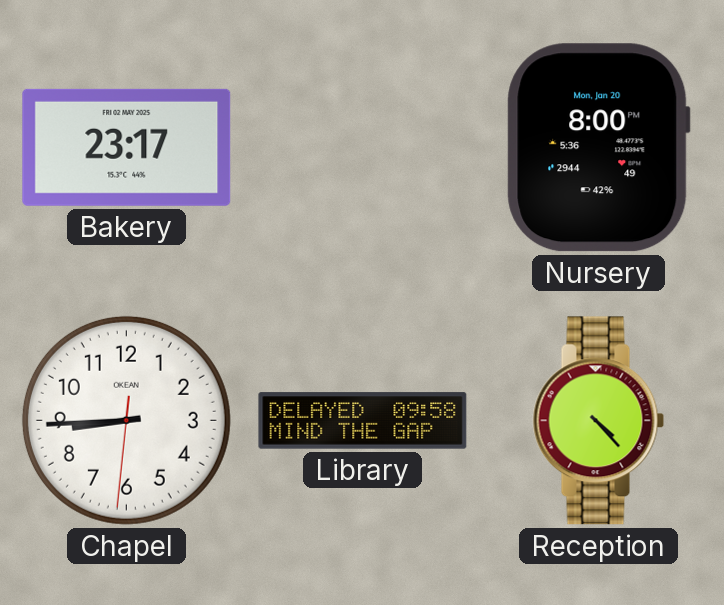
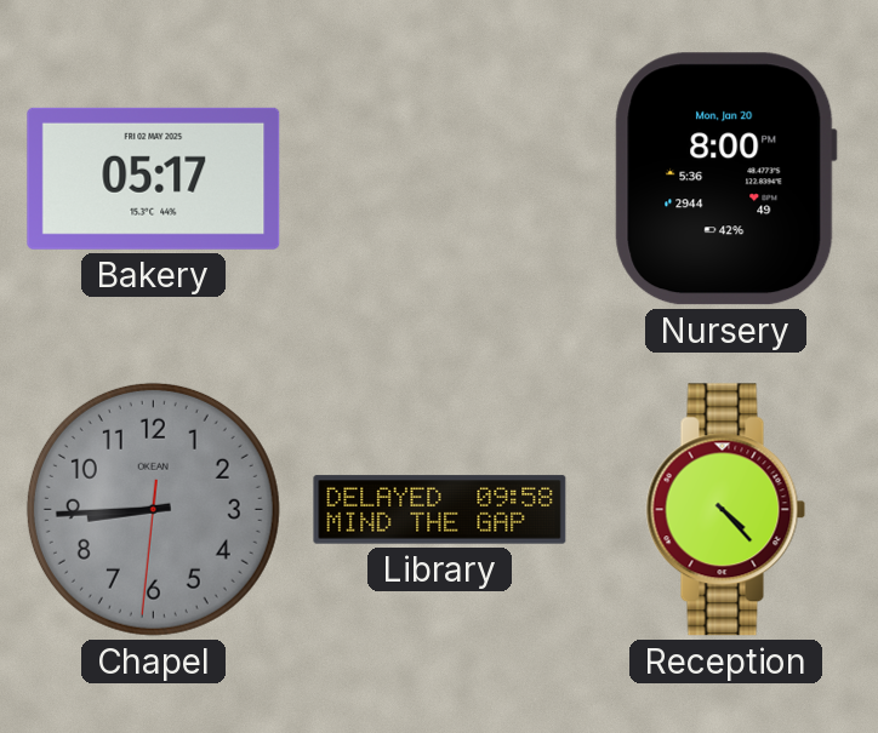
Bakery: 23:17 -> 05:17 (154, 178)
Chapel dial: white -> grey (153, 509)
